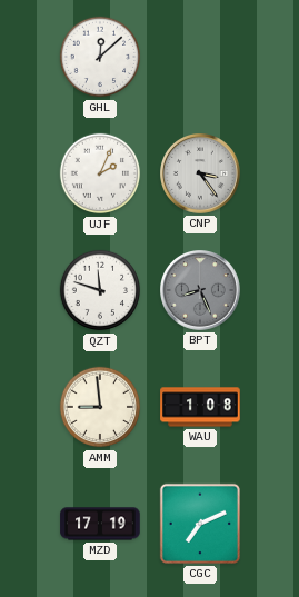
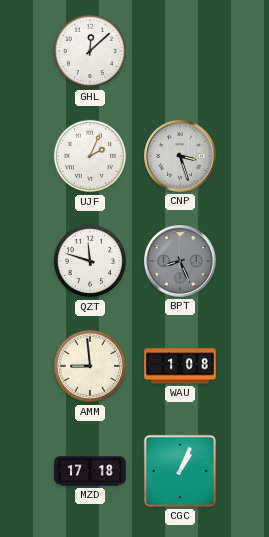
CNP: 3:24 -> 3:27 (181, 157)
MZD: 17:19 -> 17:18 (90, 471)
CGC: 7:11 -> 1:04 (180, 471)
